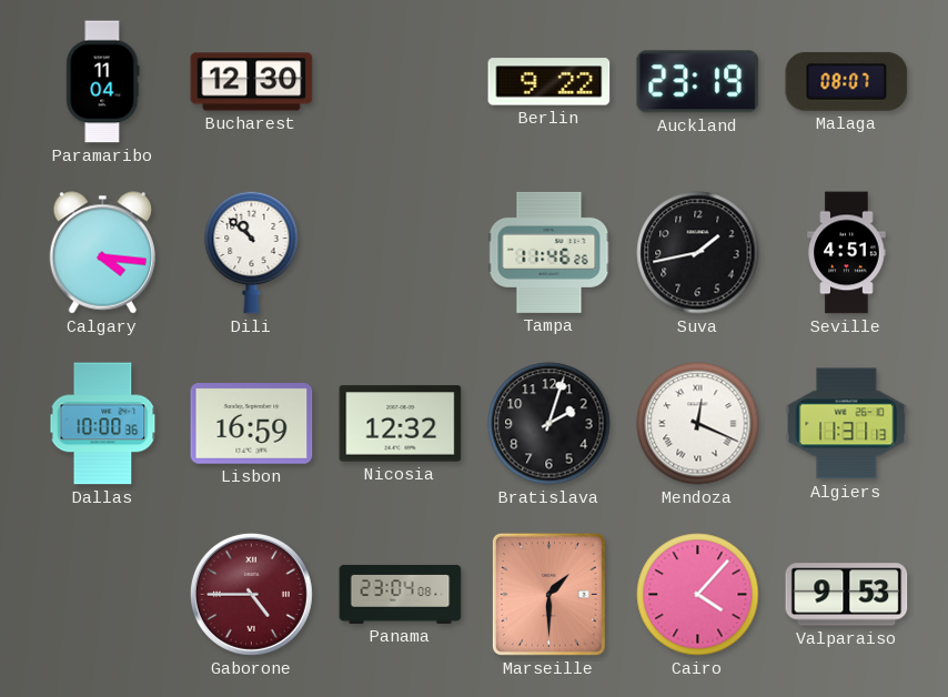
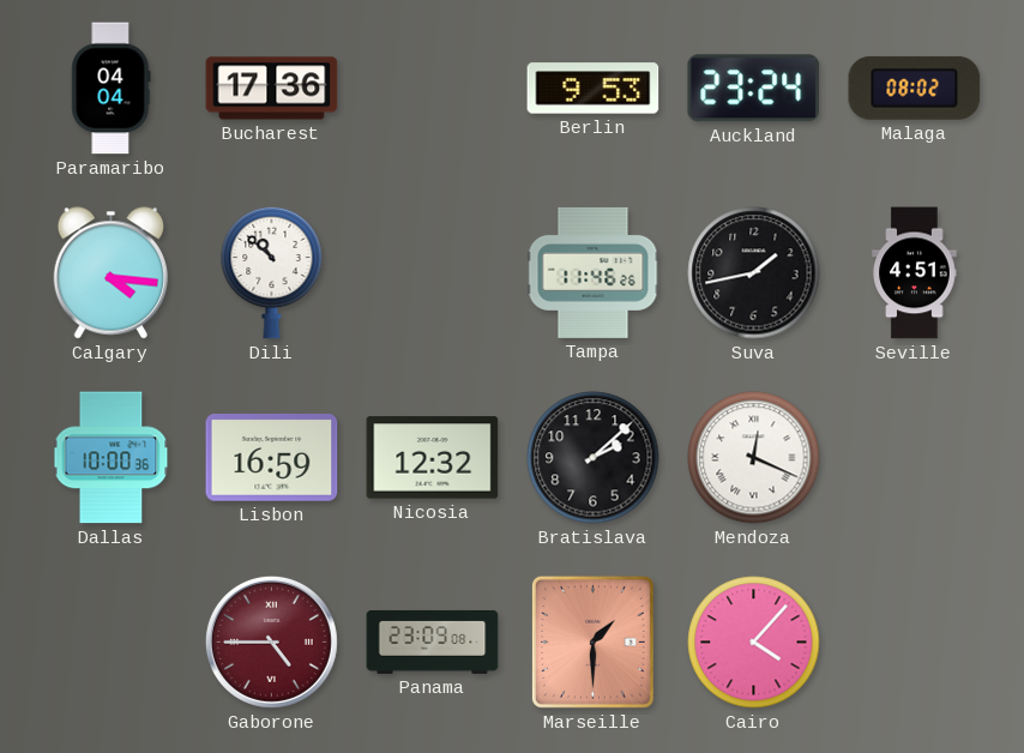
Paramaribo: 11:04 -> 04:04 (112, 89)
Bucharest: 12:30 -> 17:36 (272, 89)
Berlin: 9:22 -> 9:53 (594, 89)
Auckland: 23:19 -> 23:24 (754, 89)
Malaga: 08:07 -> 08:02 (915, 88)
Bratislava: 2:03 -> 2:08 (594, 458)
Algiers: 11:31 -> none (847, 424)
Panama: 23:04 -> 23:09 (433, 643)
Valparaiso: 9:53 -> none (847, 595)
